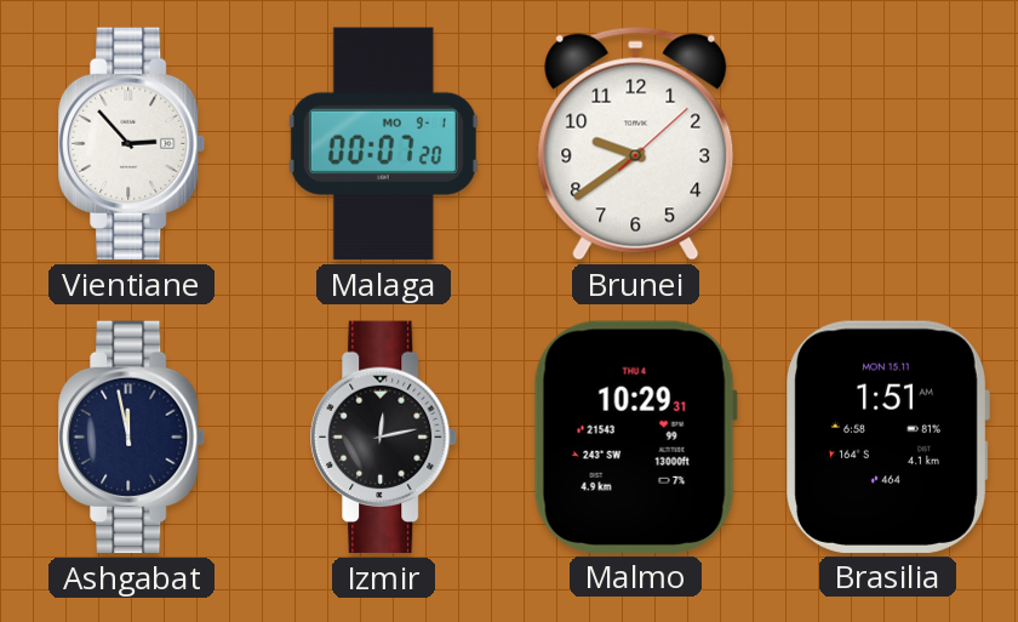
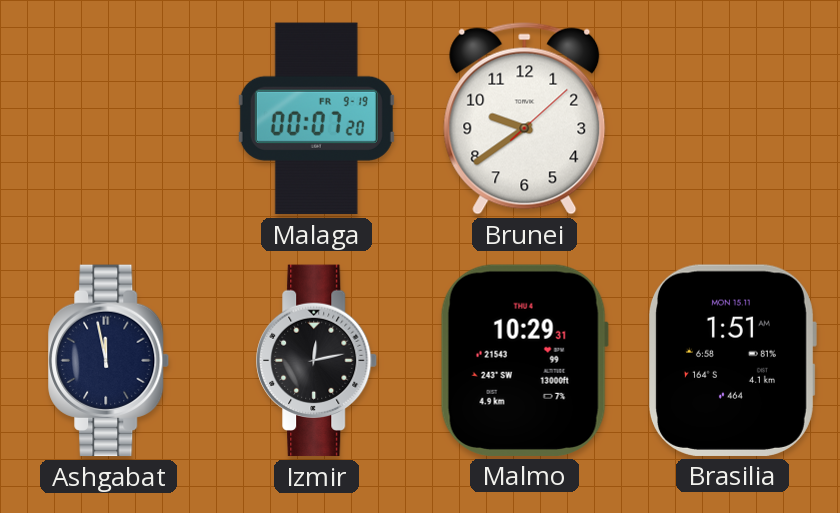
Vientiane: 2:53 -> none (132, 144)
Malaga date: MO 9-1 -> FR 9-19 (316, 119)
